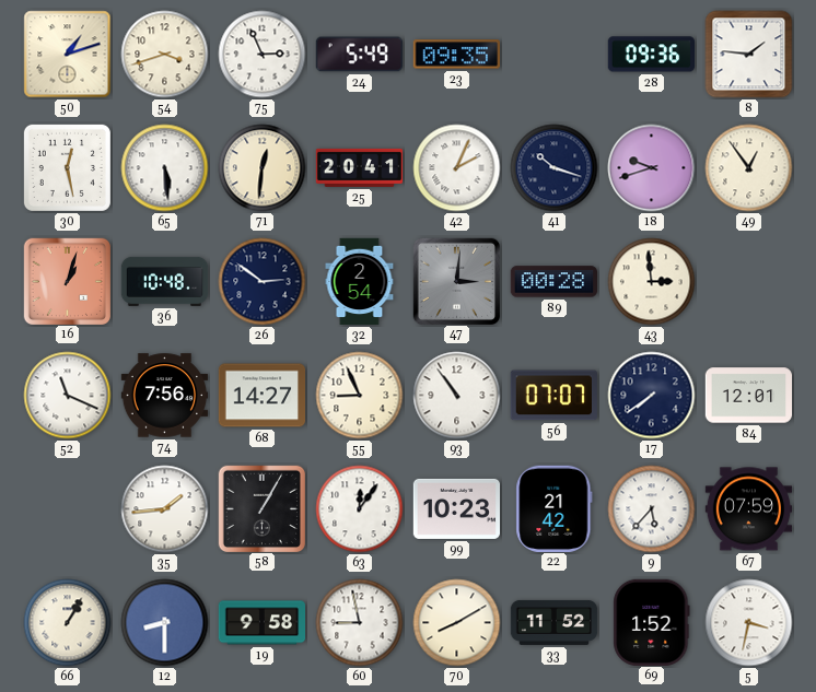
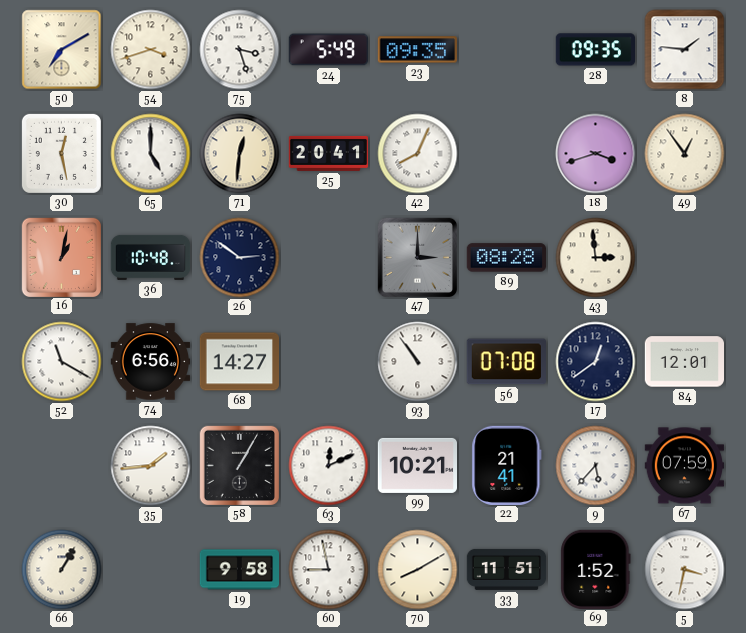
50: 1:12 -> 7:10 (62, 50)
75: 2:56 -> 3:27 (240, 50)
28: 09:36 -> 09:35 (595, 50)
65: 5:29 -> 5:00 (151, 154)
42: 2:04 -> 8:04 (418, 154)
41: 10:18 -> none (555, 168)
18: 9:42 -> 3:42 (596, 154)
16: 1:03 -> 1:02 (61, 257)
32: 2:54 -> none (360, 282)
47: 3:01 -> 3:00 (417, 257)
89: 00:28 -> 08:28 (506, 258)
52: 11:19 -> 11:20 (62, 362)
74: 7:56 -> 6:56 (151, 362)
55: 8:56 -> none (360, 396)
56: 07:07 -> 07:08 (506, 362)
17: 7:39 -> 12:39 (596, 362)
63: 12:06 -> 12:11 (329, 466)
99: 10:23 -> 10:21 (417, 465)
22: 21:42 -> 21:41 (507, 465)
12: 8:30 -> none (165, 623)
33: 11:52 -> 11:51 (507, 569)
